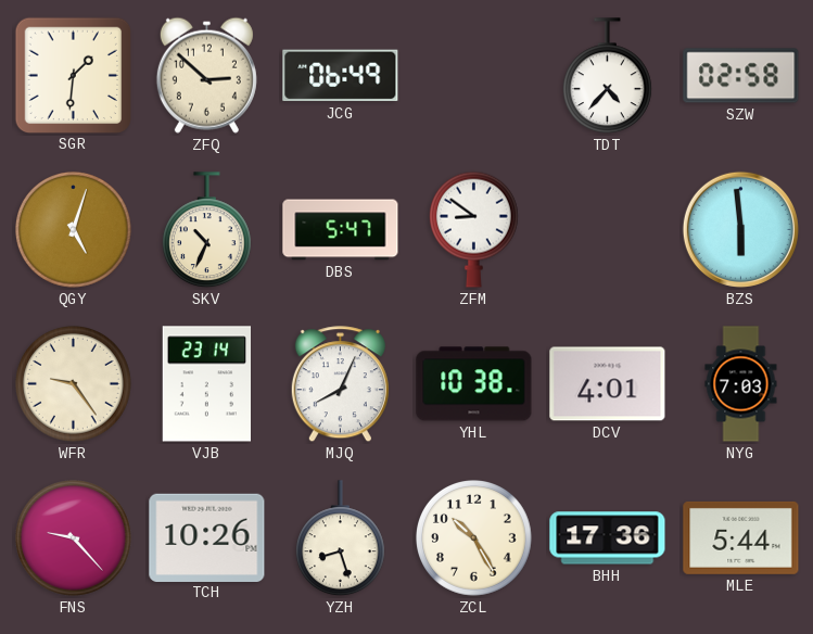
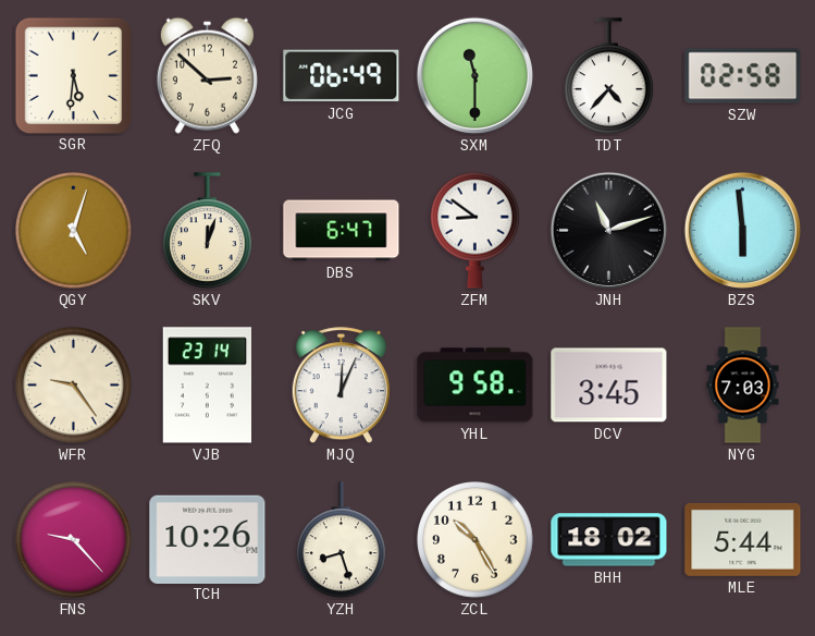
SGR: 1:31 -> 5:31 (73, 75)
SXM: none -> 11:30 (474, 75)
SKV: 10:34 -> 12:03 (207, 231)
DBS: 5:47 -> 6:47 (342, 231)
JNH: none -> 11:12 (608, 230)
MJQ: 8:04 -> 12:04 (341, 386)
YHL: 10:38 -> 9:58 (476, 386)
DCV: 4:01 -> 3:45 (609, 386)
BHH: 17:36 -> 18:02 (609, 540)
